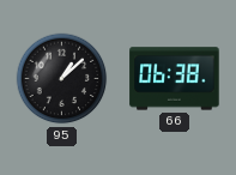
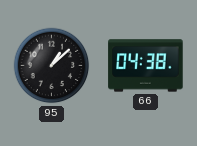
66: 06:38 -> 04:38 (146, 66)
